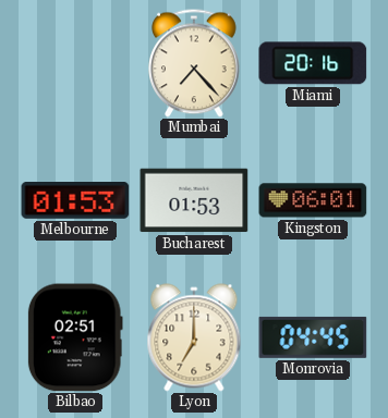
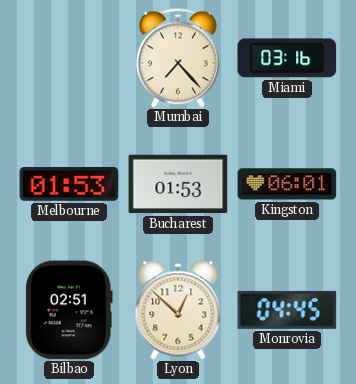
Miami: 20:16 -> 03:16 (287, 58)
Lyon: 7:00 -> 12:52 (178, 310)
